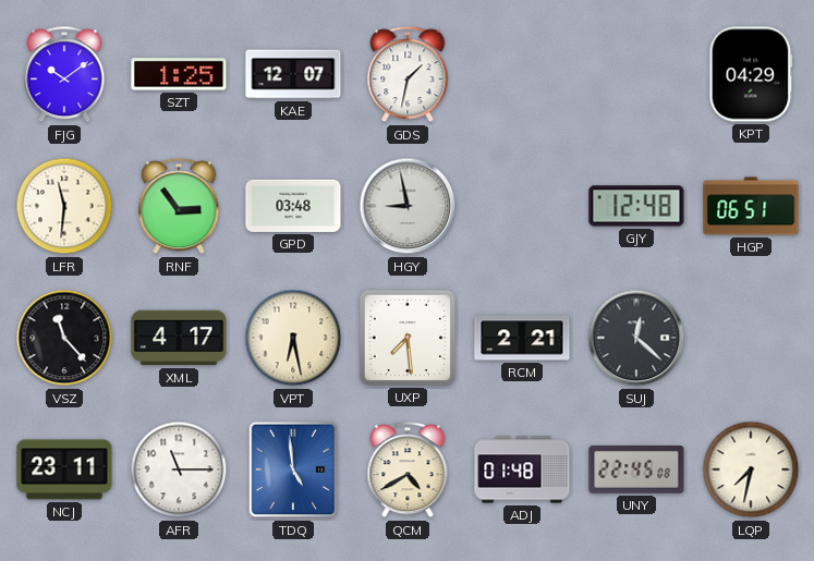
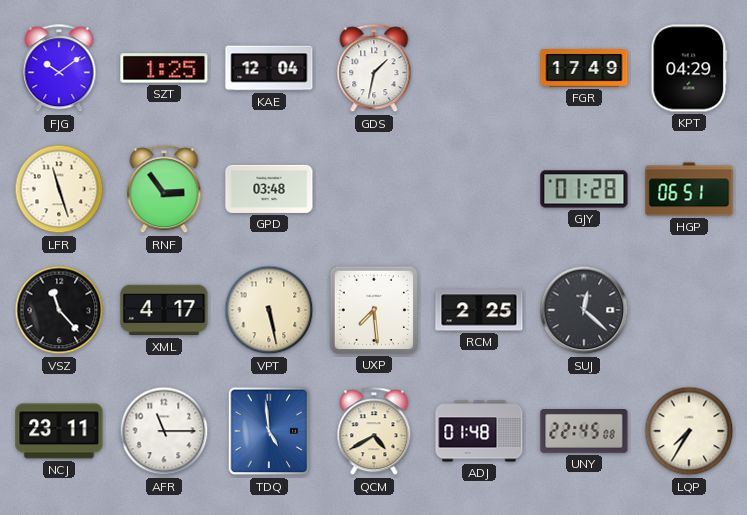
KAE: 12:07 -> 12:04 (269, 68)
FGR: none -> 17:49 (584, 68)
LFR: 11:31 -> 11:27 (59, 189)
HGY: 8:58 -> none (408, 206)
GJY: 12:48 -> 01:28 (584, 189)
VPT: 6:28 -> 5:28 (269, 310)
RCM: 2:21 -> 2:25 (479, 310)
LQP: 7:32 -> 7:35 (689, 431)
